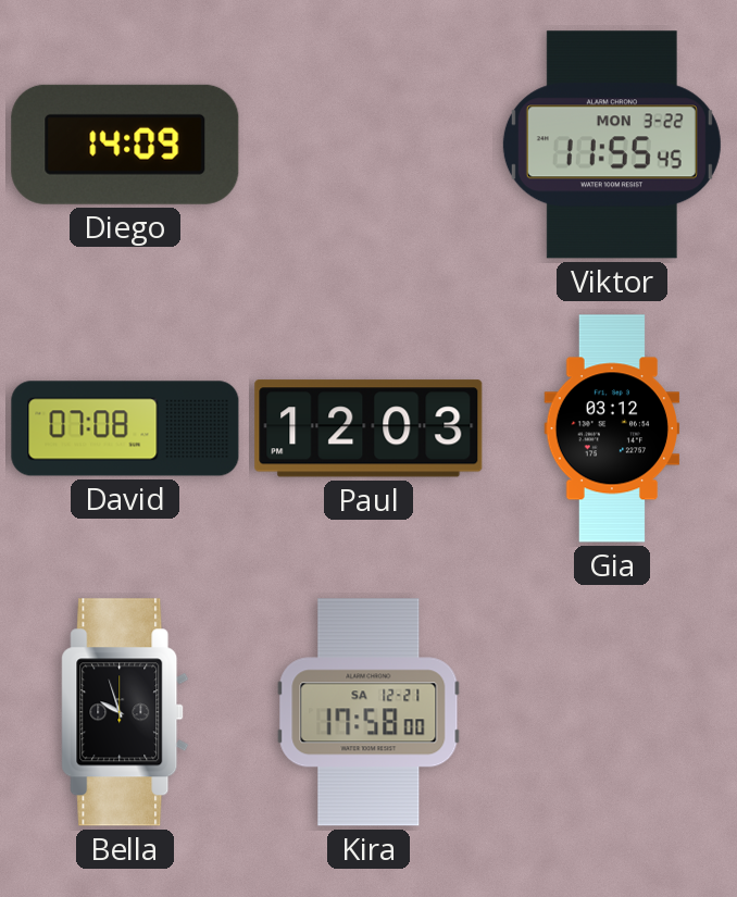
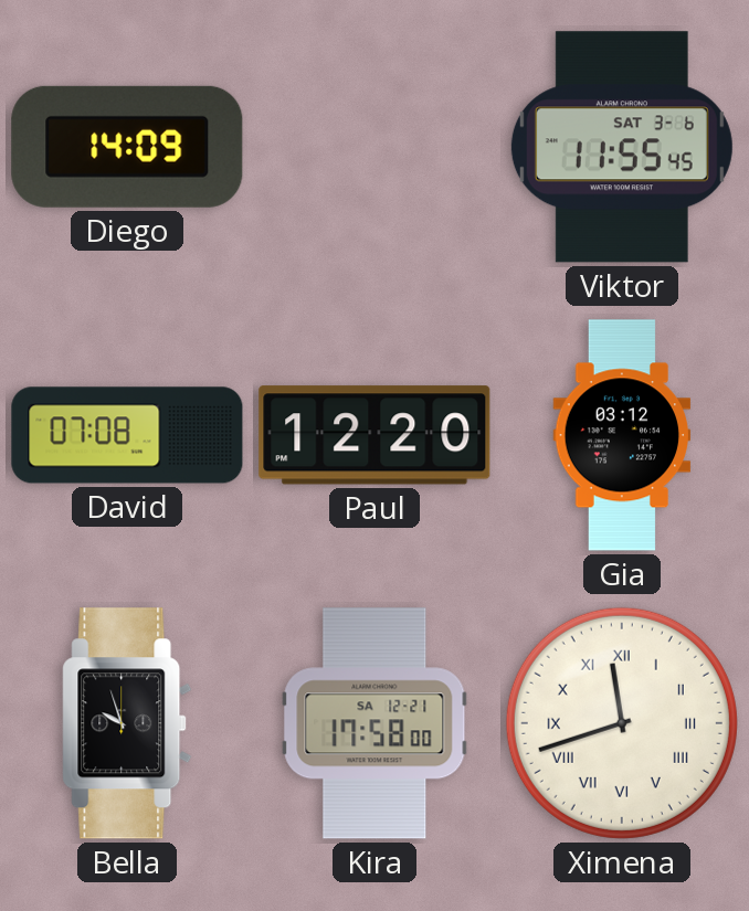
Viktor date: MON 3-22 -> SAT 3-6 (622, 147)
Paul: 12:03 -> 12:20 (374, 435)
Ximena: none -> 11:42 (622, 723)
